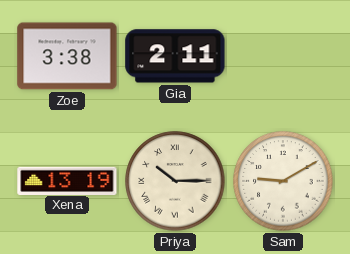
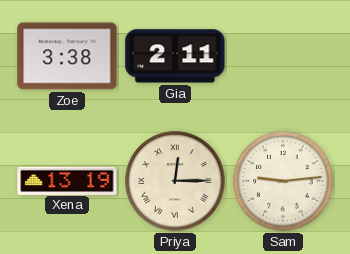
Priya: 10:15 -> 12:15 (175, 181)
Sam: 9:10 -> 9:14 (283, 181)
